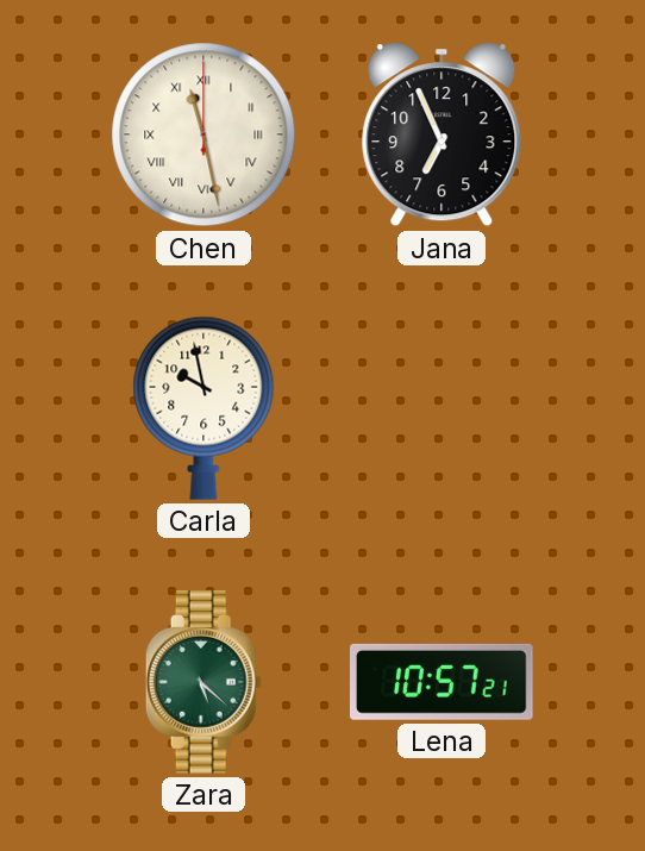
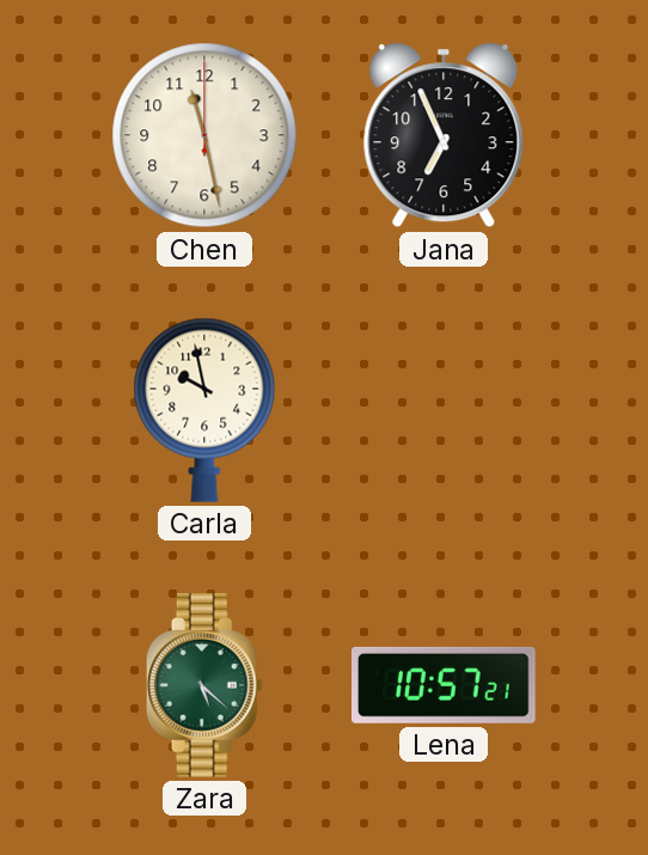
Chen numerals: Roman -> Arabic (204, 135)
